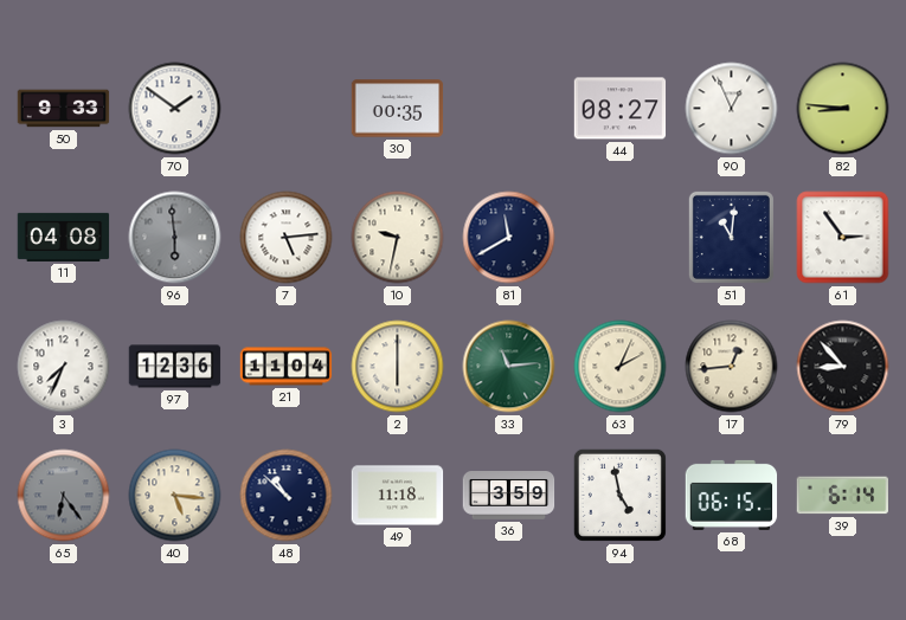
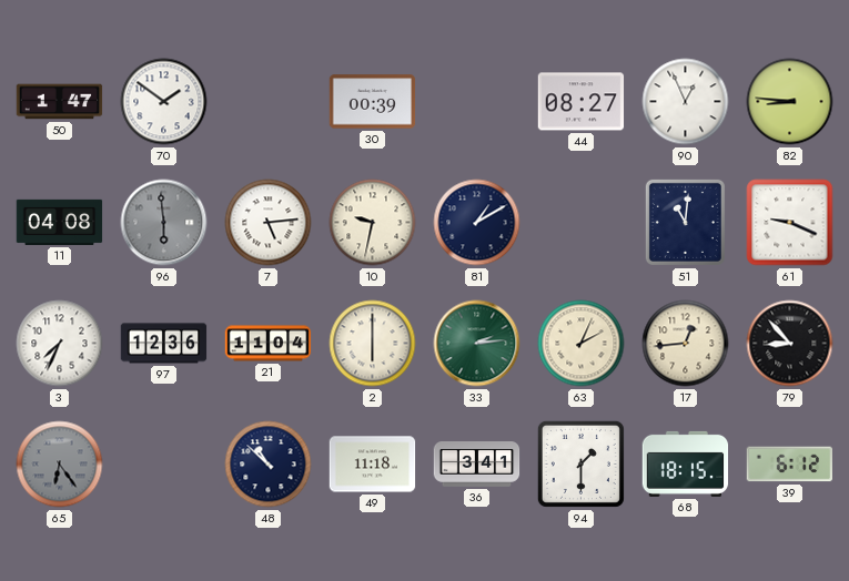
50: 9:33 -> 1:47 (60, 102)
30: 00:35 -> 00:39 (373, 102)
81: 11:40 -> 1:10 (477, 223)
61: 2:54 -> 9:19 (790, 223)
33: 11:14 -> 2:14 (477, 344)
40: 5:16 -> none (175, 496)
36: 3:59 -> 3:41 (477, 465)
94: 4:58 -> 1:30 (580, 463)
68: 06:15 -> 18:15 (686, 463)
39: 6:14 -> 6:12 (789, 465)
